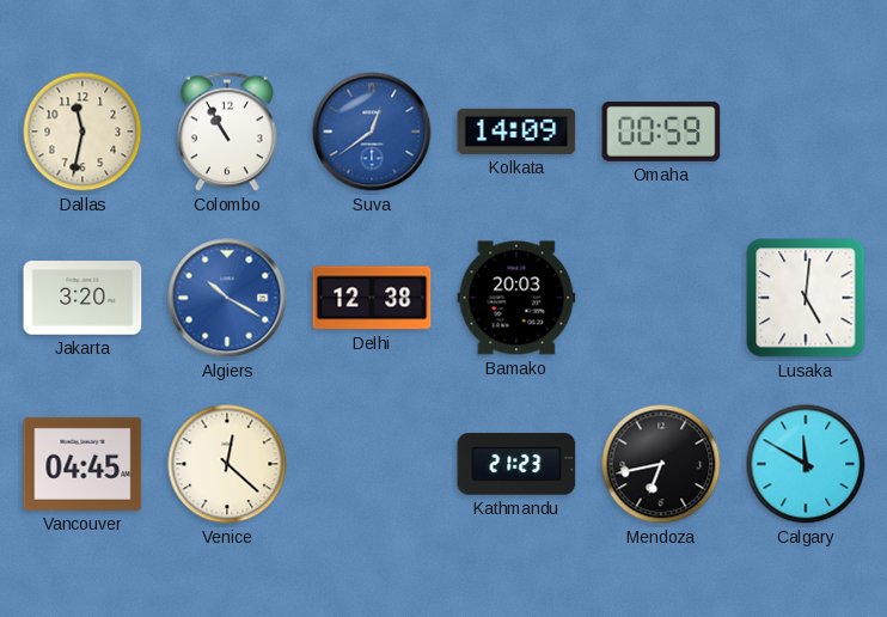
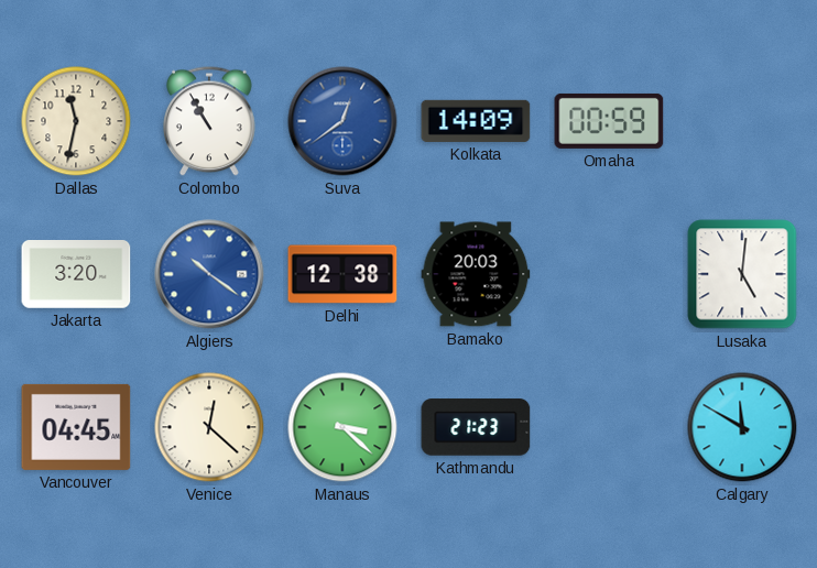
Algiers: 10:20 -> 10:21 (209, 274)
Manaus: none -> 3:22 (342, 427)
Mendoza: 6:43 -> none (661, 464)
